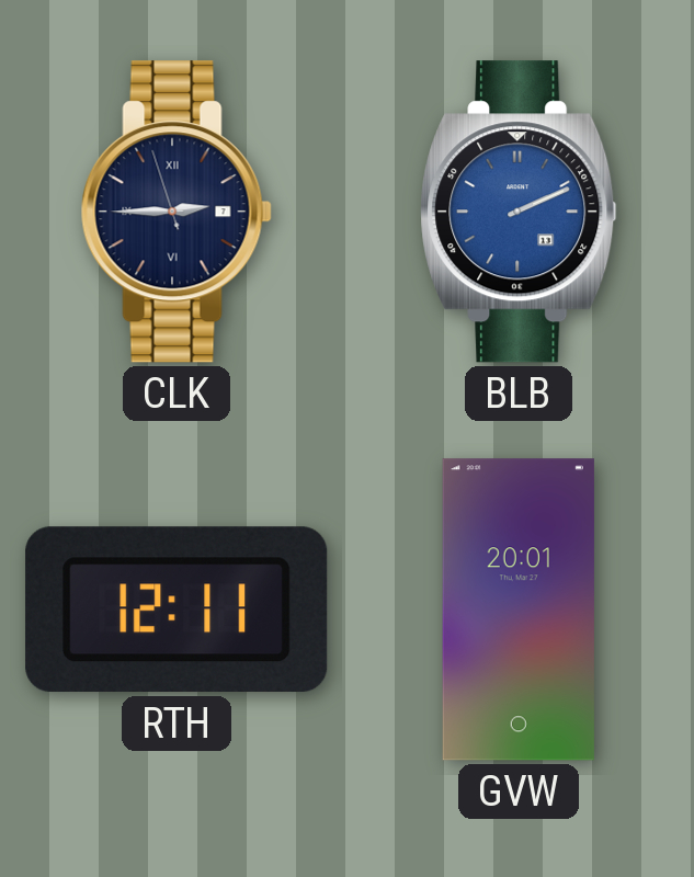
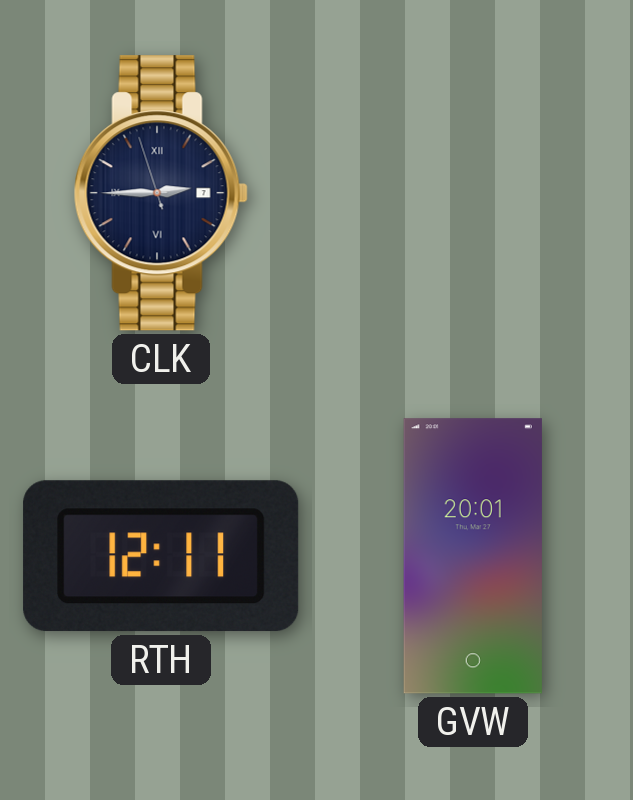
BLB: 2:11 -> none (519, 212)
